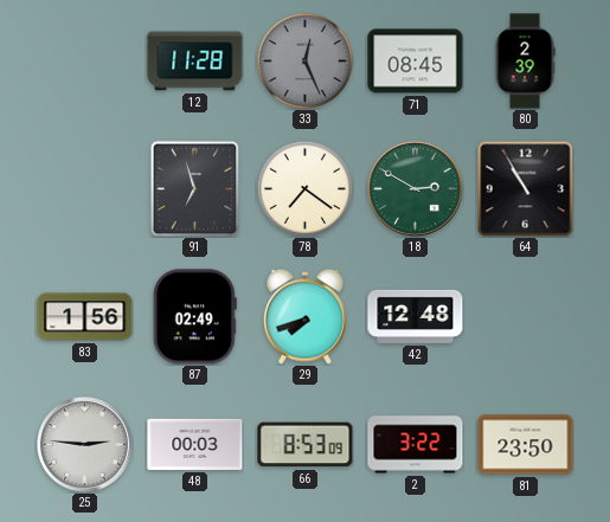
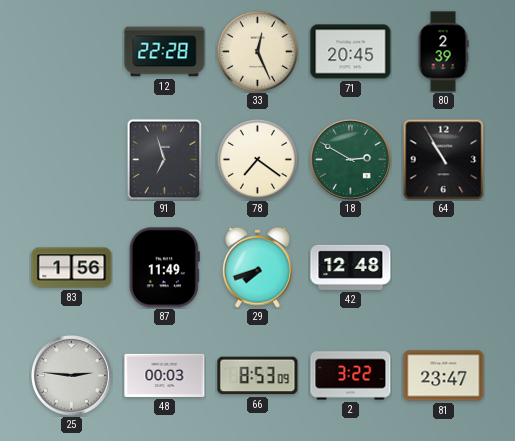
12: 11:28 -> 22:28 (165, 52)
33 dial: grey -> cream (257, 51)
71: 08:45 -> 20:45 (351, 52)
87: 02:49 -> 11:49 (164, 268)
81: 23:50 -> 23:47 (444, 376)
